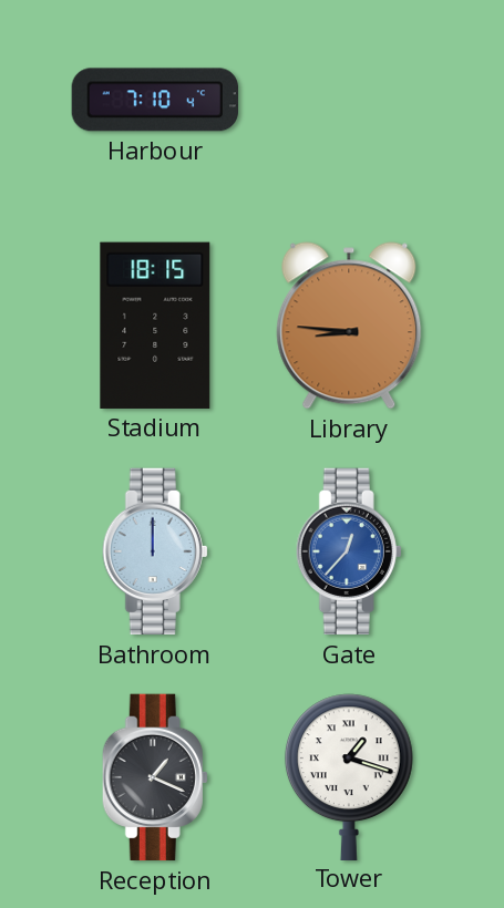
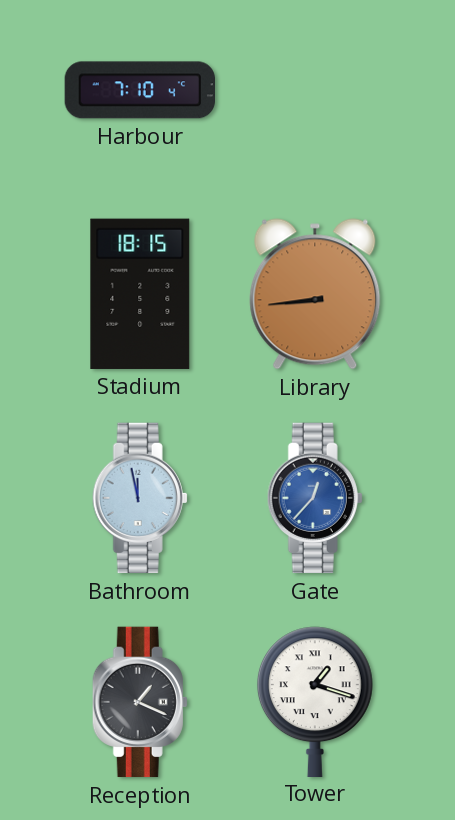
Library: 8:46 -> 8:44 (315, 294)
Bathroom: 12:00 -> 11:58 (140, 498)
